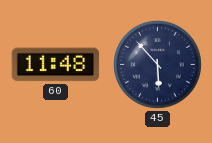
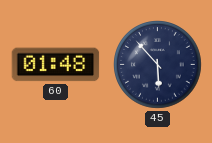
60: 11:48 -> 01:48 (56, 65)
